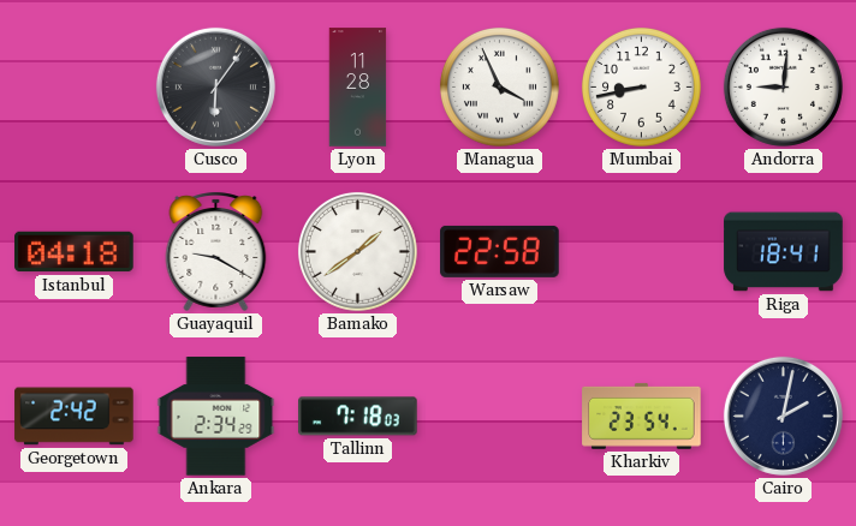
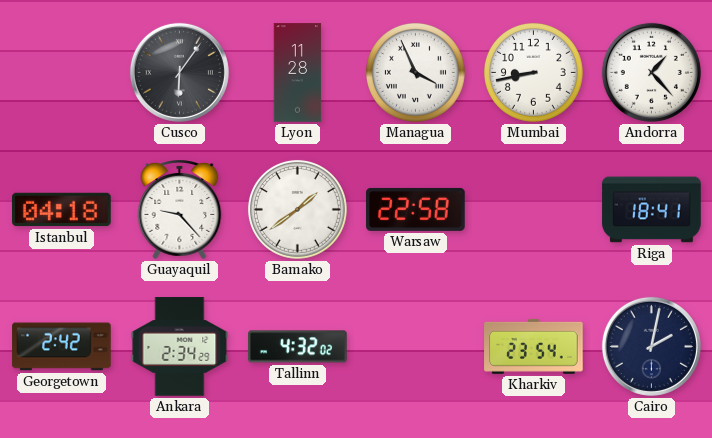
Andorra: 9:01 -> 1:23 (651, 72)
Guayaquil: 9:20 -> 9:23 (180, 209)
Tallinn: 7:18 -> 4:32 (298, 347)
